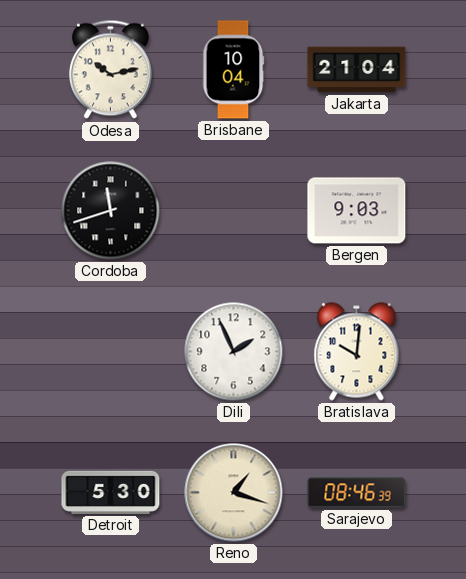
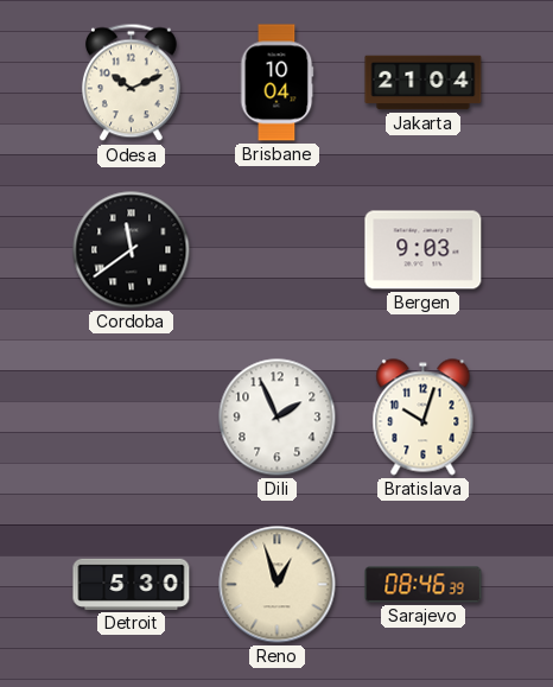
Odesa: 10:13 -> 10:11 (131, 83)
Cordoba: 11:42 -> 11:39 (132, 250)
Bratislava: 10:01 -> 10:03 (424, 418)
Reno: 1:18 -> 12:57 (278, 585)
